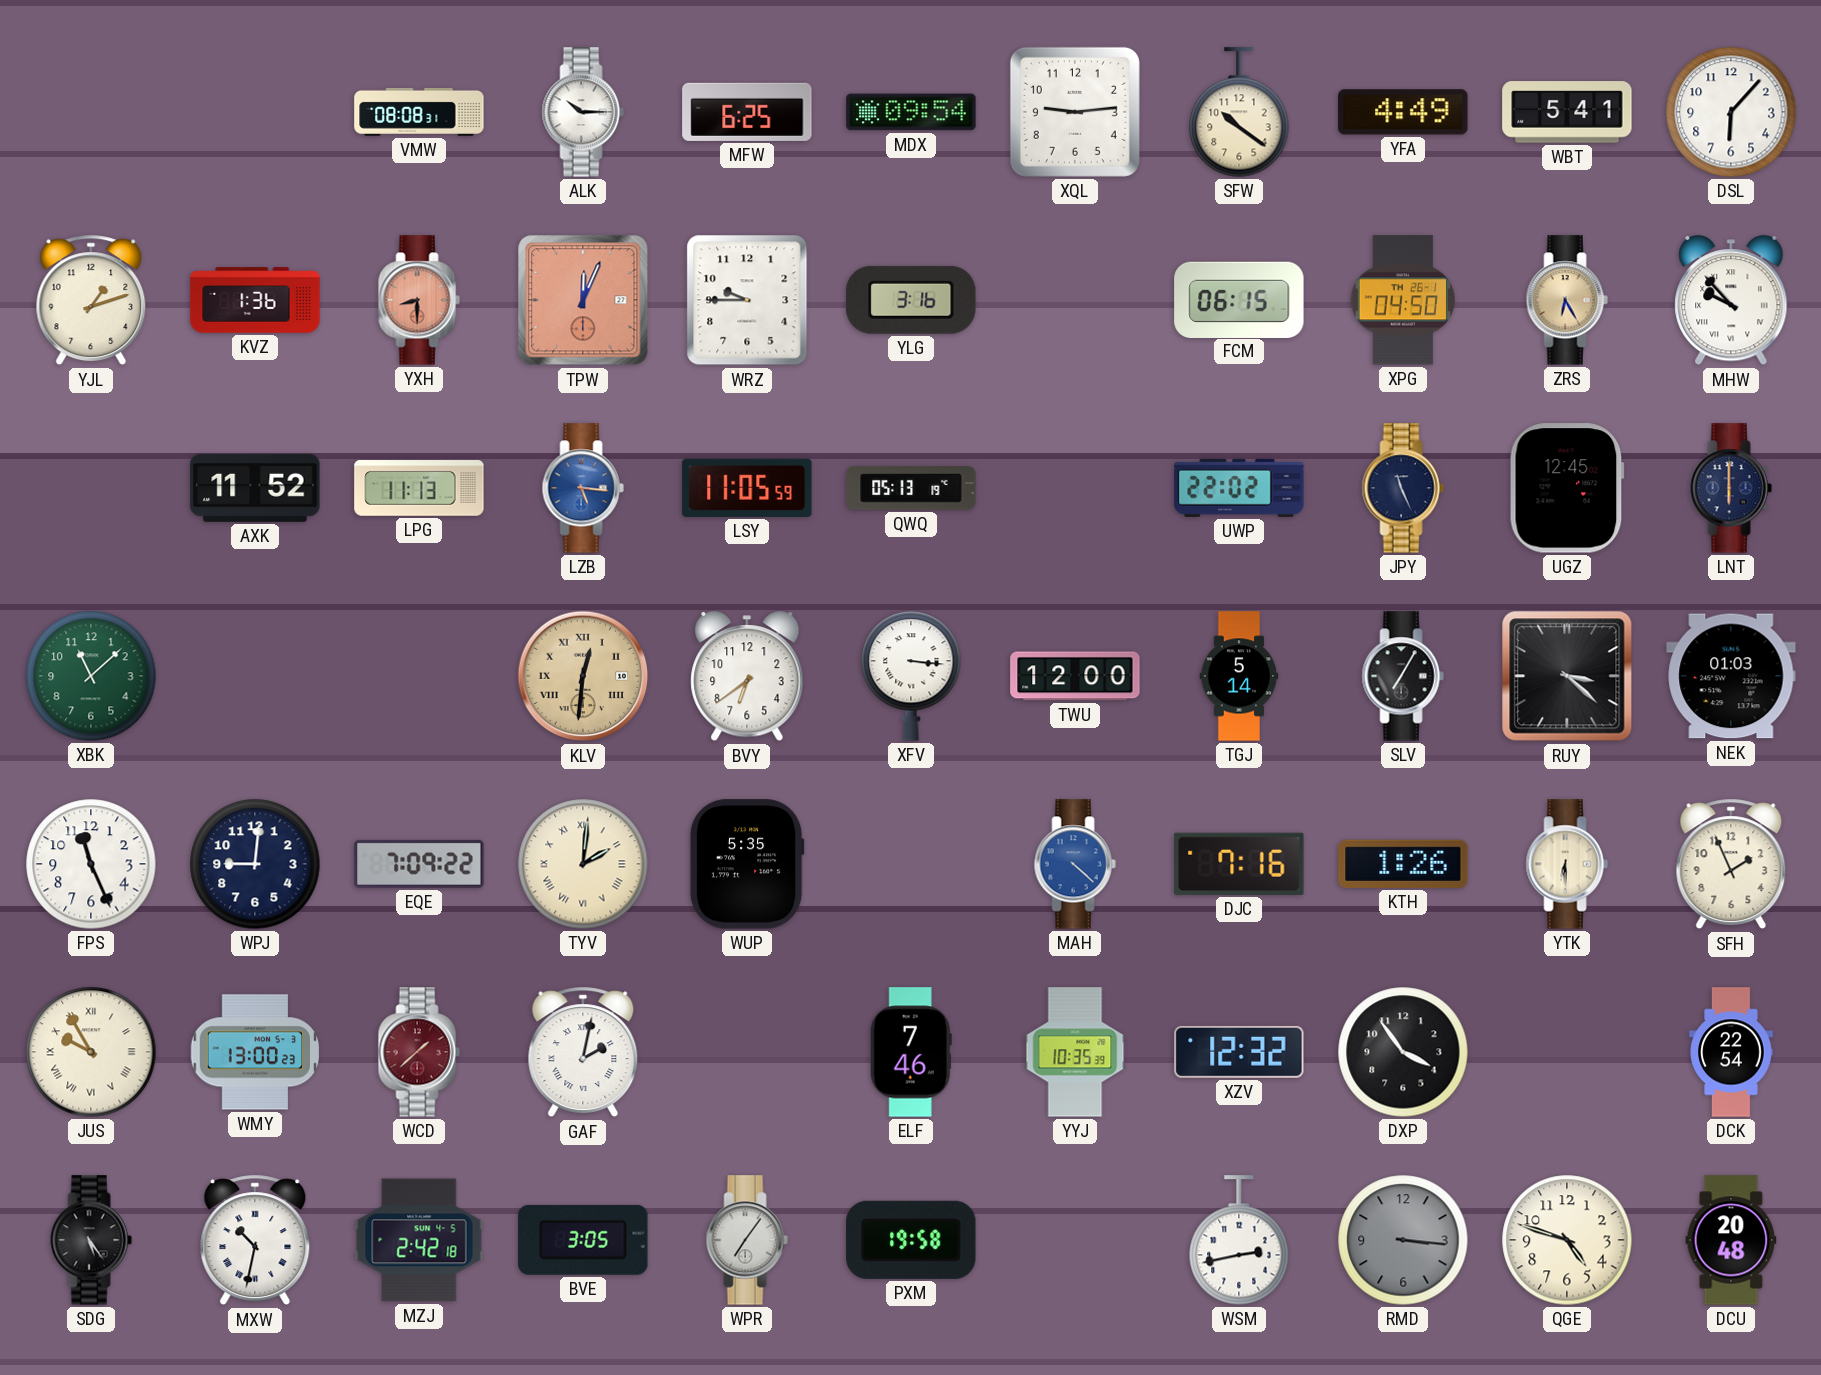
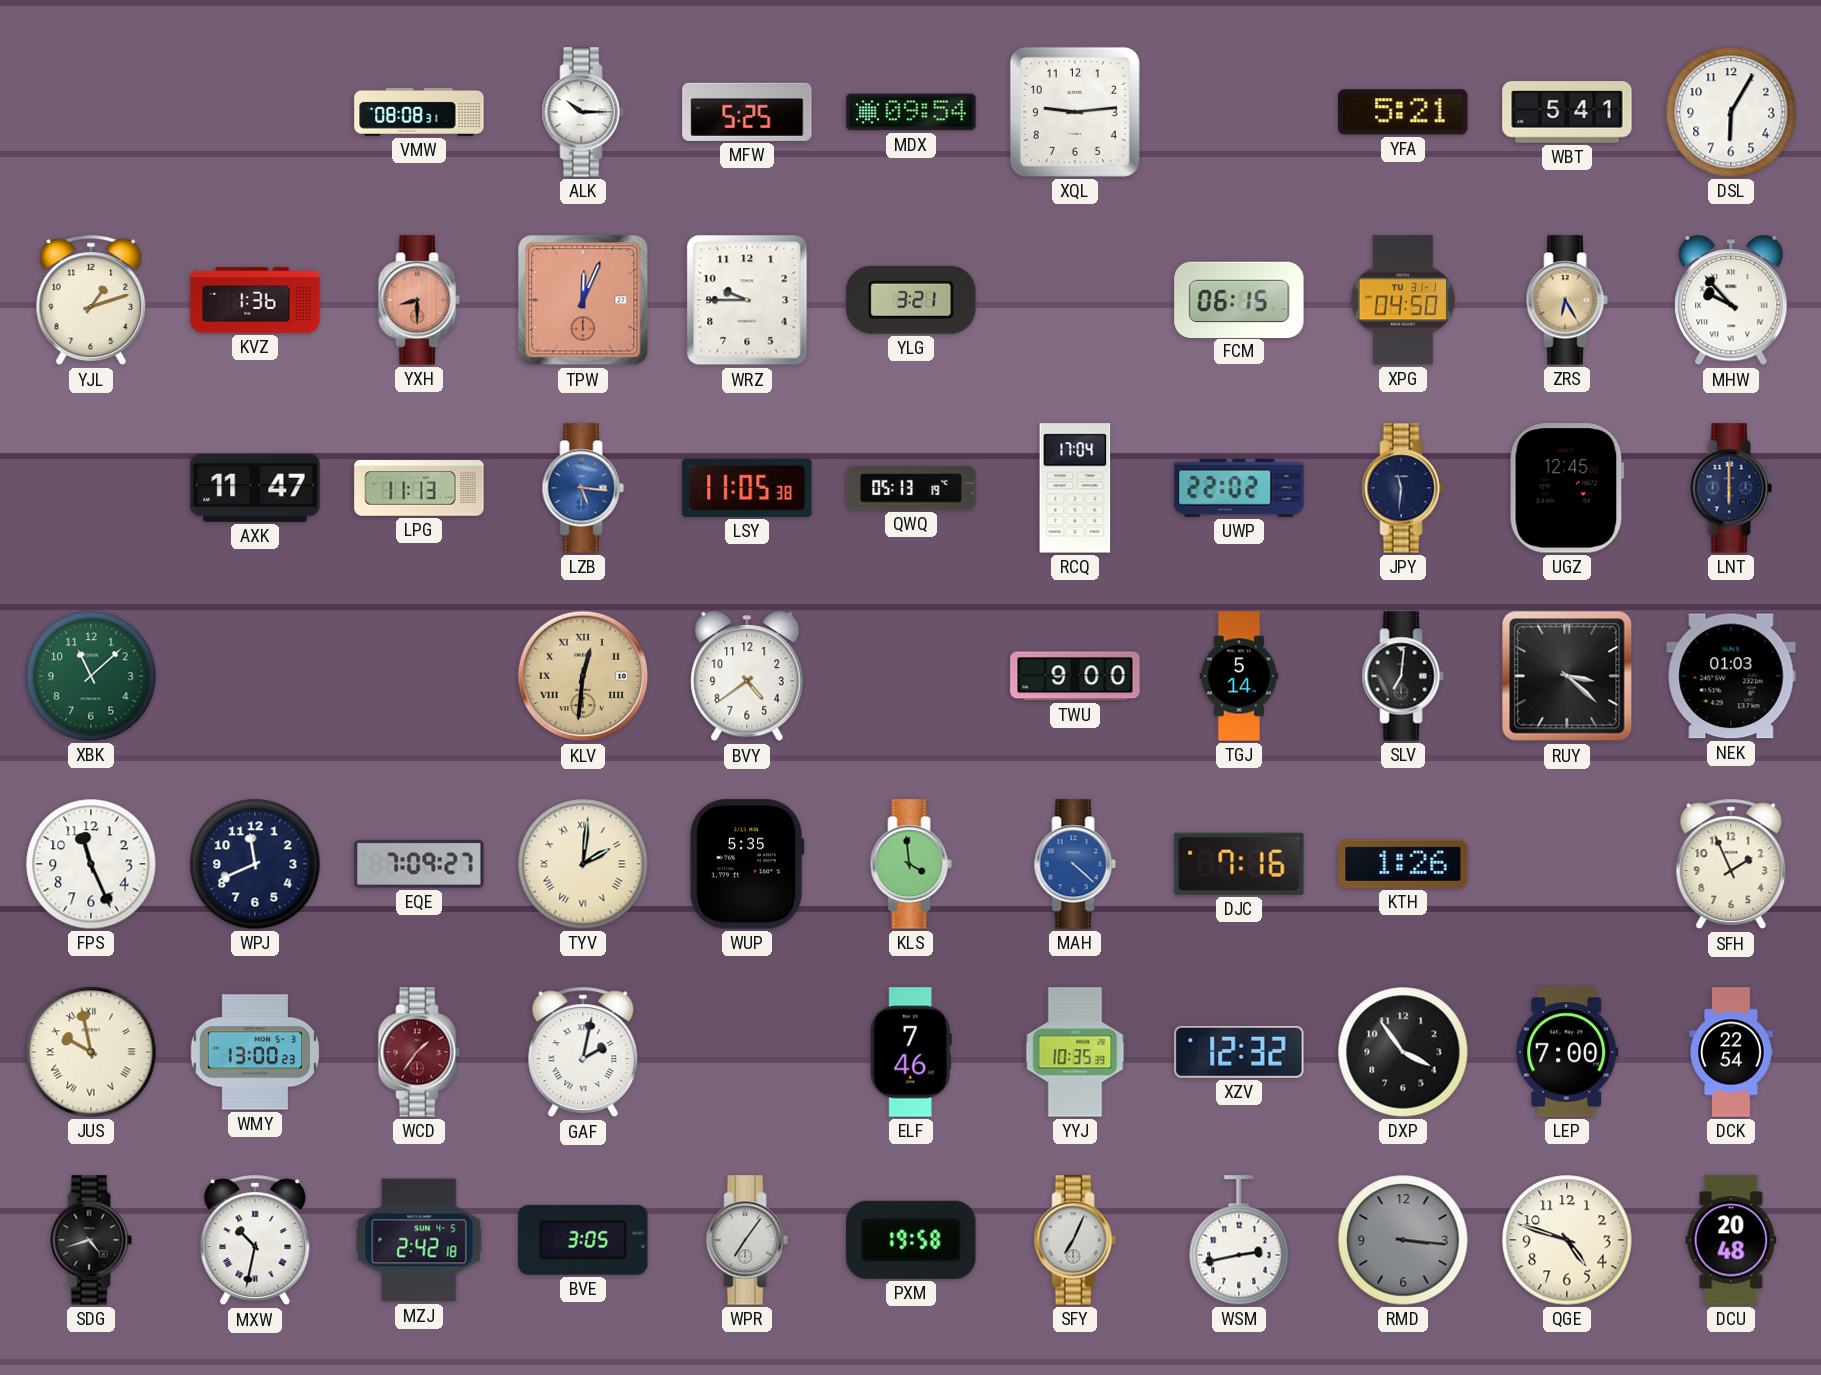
MFW: 6:25 -> 5:25 (747, 112)
SFW: 10:21 -> none (1239, 112)
YFA: 4:49 -> 5:21 (1403, 112)
DSL: 6:07 -> 6:05 (1731, 112)
YLG: 3:16 -> 3:21 (911, 300)
XPG date: TH 26-1 -> TU 31-1 (1403, 300)
AXK: 11:52 -> 11:47 (255, 488)
LSY: 11:05:59 -> 11:05:38 (747, 488)
RCQ: none -> 17:04 (1075, 488)
JPY: 11:26 -> 11:31 (1403, 488)
BVY: 6:39 -> 4:39 (747, 677)
XFV: 3:16 -> none (911, 676)
TWU: 12:00 -> 9:00 (1075, 676)
SLV: 7:05 -> 7:01 (1403, 676)
WPJ: 9:01 -> 11:41 (255, 864)
EQE: 7:09:22 -> 7:09:27 (419, 864)
KLS: none -> 3:59 (911, 864)
YTK: 6:30 -> none (1567, 864)
JUS: 9:55 -> 9:58 (91, 1052)
WCD: 1:38 -> 1:36 (419, 1052)
LEP: none -> 7:00 (1567, 1052)
SDG: 5:24 -> 4:42 (91, 1240)
SFY: none -> 7:04 (1075, 1240)
